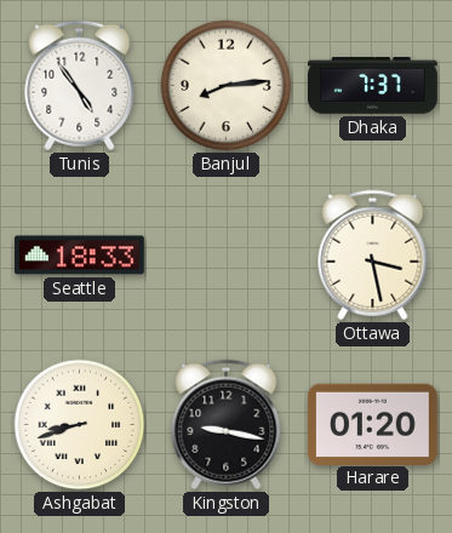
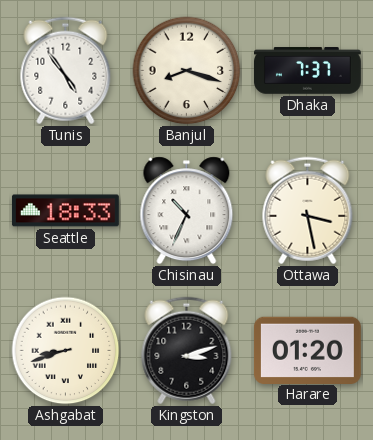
Banjul: 8:14 -> 8:18 (187, 71)
Chisinau: none -> 10:34 (187, 211)
Kingston: 9:17 -> 3:12 (187, 351)
